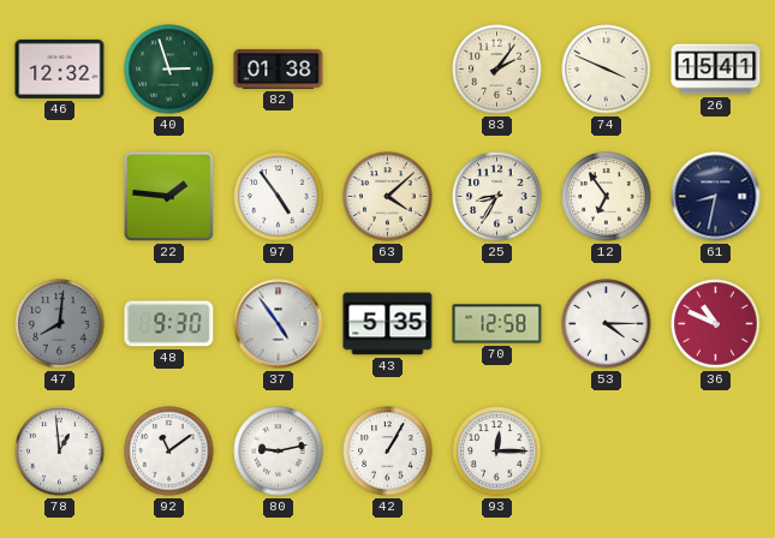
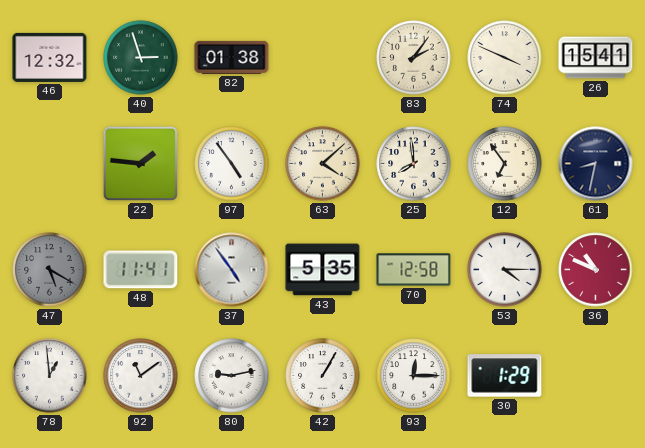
25: 8:35 -> 7:59 (414, 164)
47: 8:01 -> 5:20 (50, 270)
48: 9:30 -> 11:41 (141, 270)
30: none -> 1:29 (505, 376)
